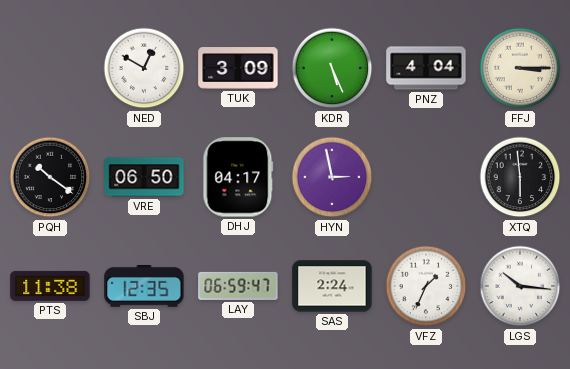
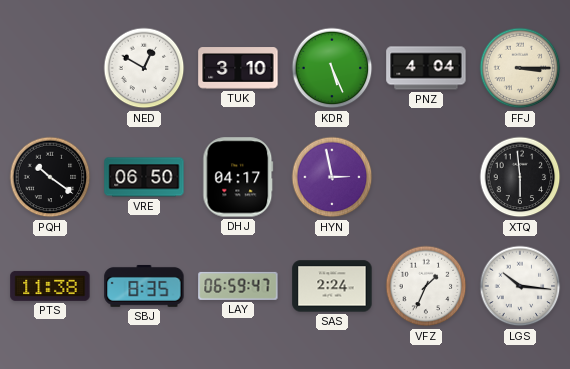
TUK: 3:09 -> 3:10 (238, 68)
SBJ: 12:35 -> 8:35 (144, 286)
